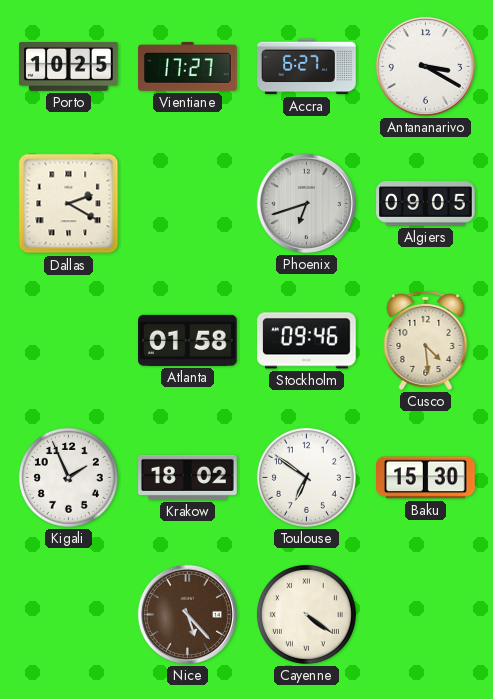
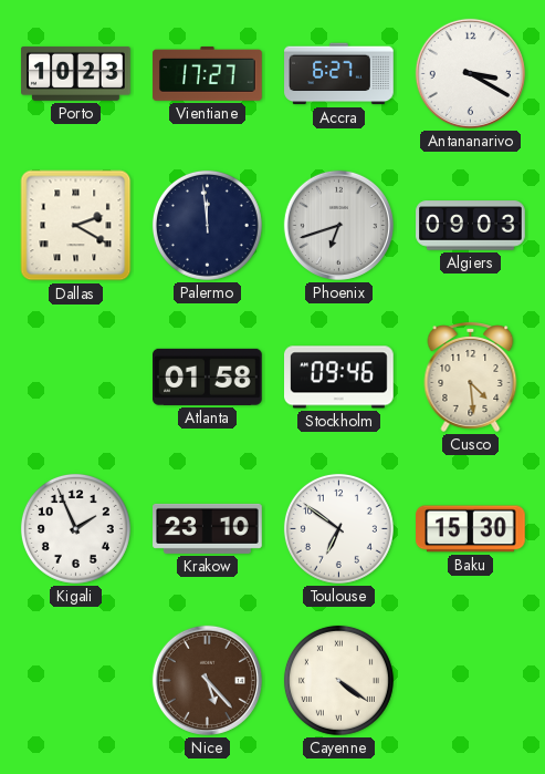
Porto: 10:25 -> 10:23 (76, 73)
Palermo: none -> 11:59 (207, 225)
Algiers: 09:05 -> 09:03 (471, 226)
Krakow: 18:02 -> 23:10 (208, 528)
